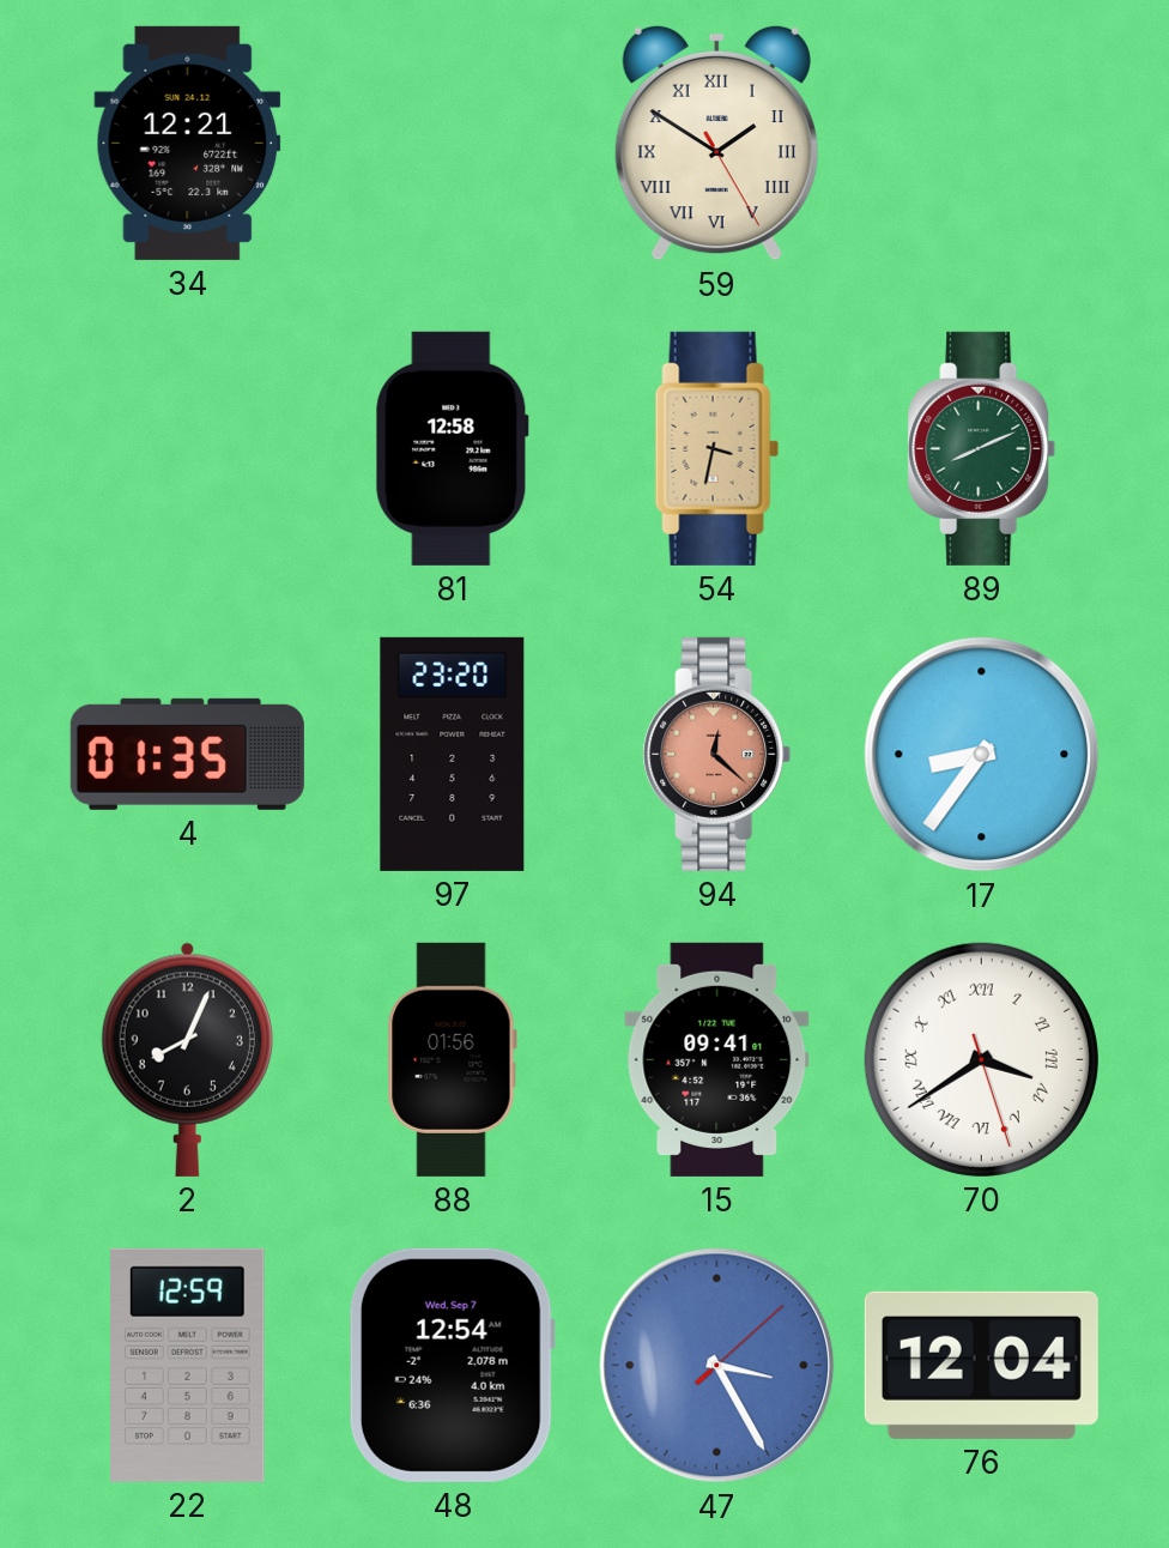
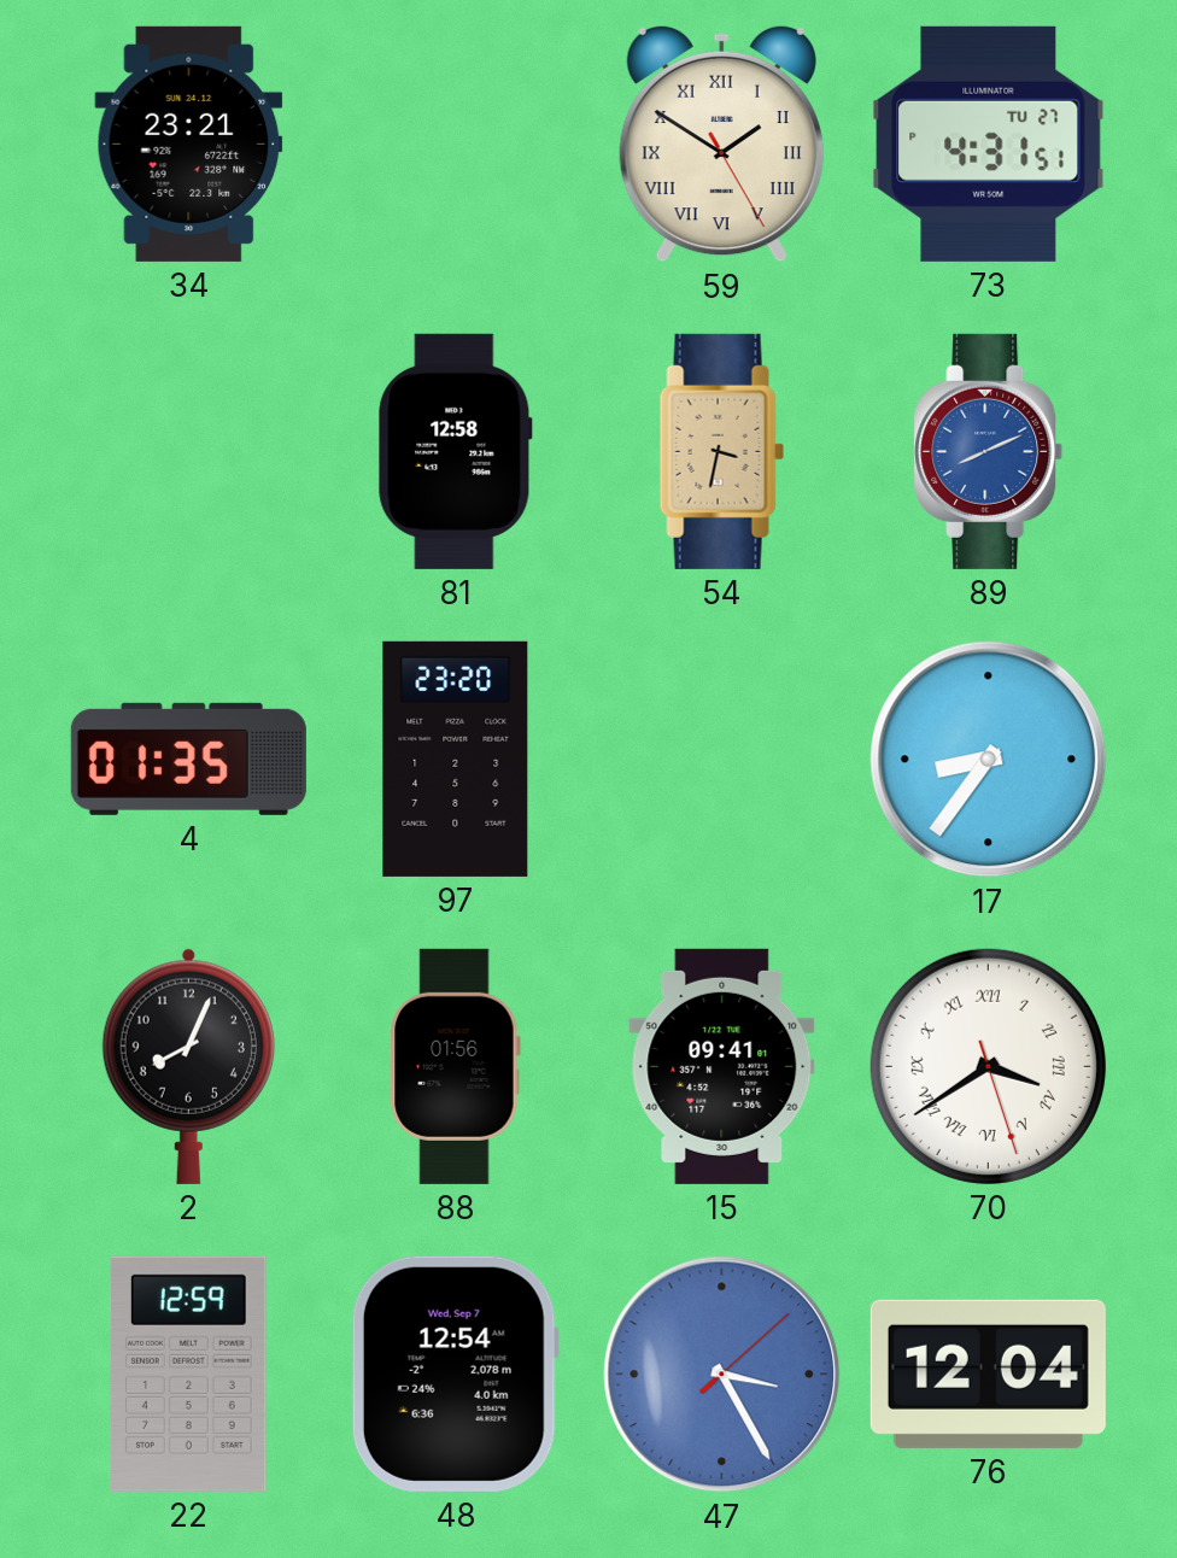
34: 12:21 -> 23:21 (189, 143)
73: none -> 4:31 (989, 143)
89 dial: green -> blue (989, 451)
94: 12:22 -> none (717, 754)
